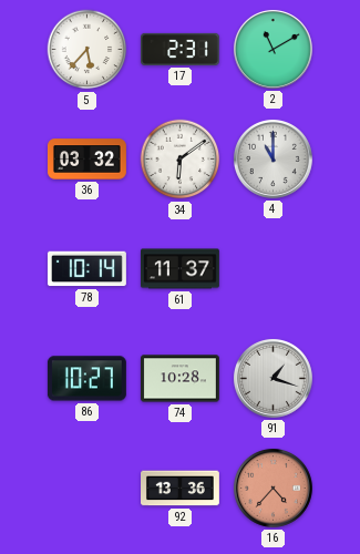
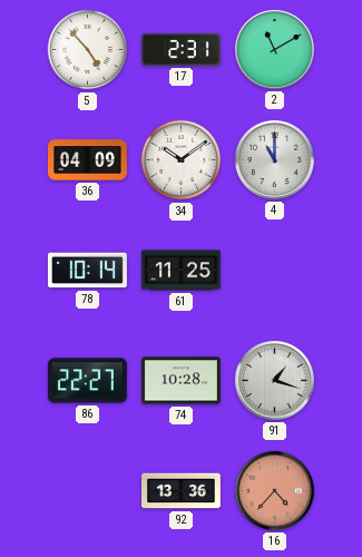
5: 5:37 -> 4:53 (88, 50)
36: 03:32 -> 04:09 (87, 160)
34: 6:09 -> 10:09 (182, 160)
61: 11:37 -> 11:25 (180, 271)
86: 10:27 -> 22:27 (87, 381)
